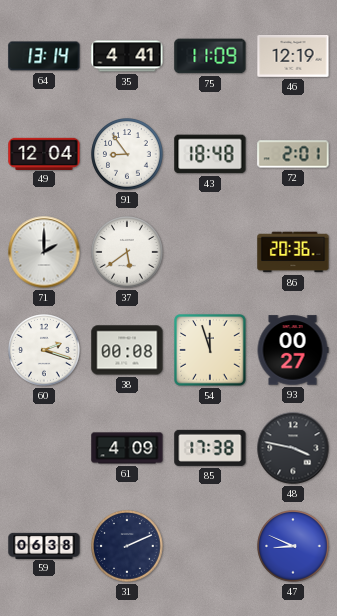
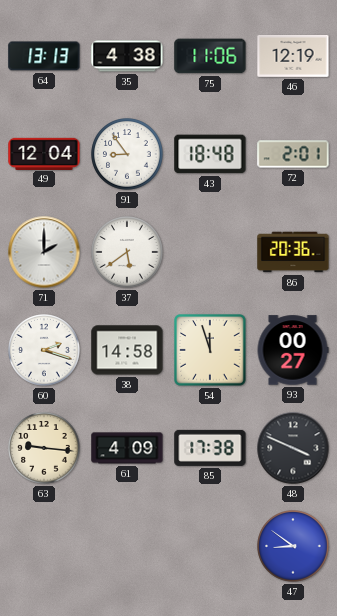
64: 13:14 -> 13:13 (44, 56)
35: 4:41 -> 4:38 (127, 56)
75: 11:09 -> 11:06 (210, 56)
38: 00:08 -> 14:58 (127, 350)
63: none -> 9:16 (44, 448)
48: 3:47 -> 3:49 (293, 448)
59: 06:38 -> none (44, 545)
31: 2:11 -> none (127, 546)
47: 8:49 -> 8:51 (293, 546)
